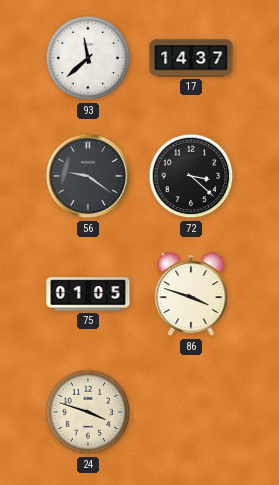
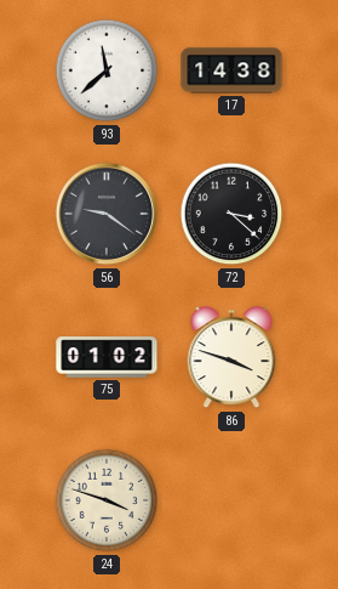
17: 14:37 -> 14:38 (231, 70)
75: 01:05 -> 01:02 (107, 357)
